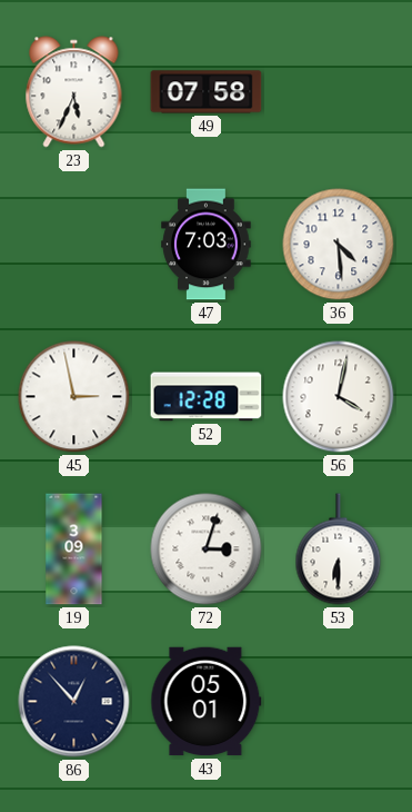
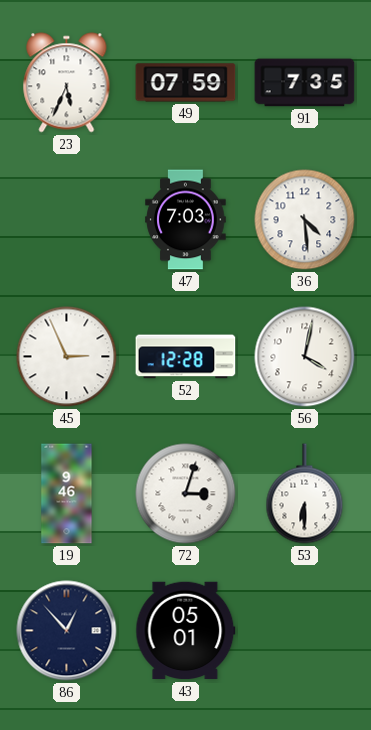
49: 07:58 -> 07:59 (186, 83)
91: none -> 7:35 (305, 83)
45: 2:58 -> 2:56 (67, 357)
19: 3:09 -> 9:46 (67, 494)
